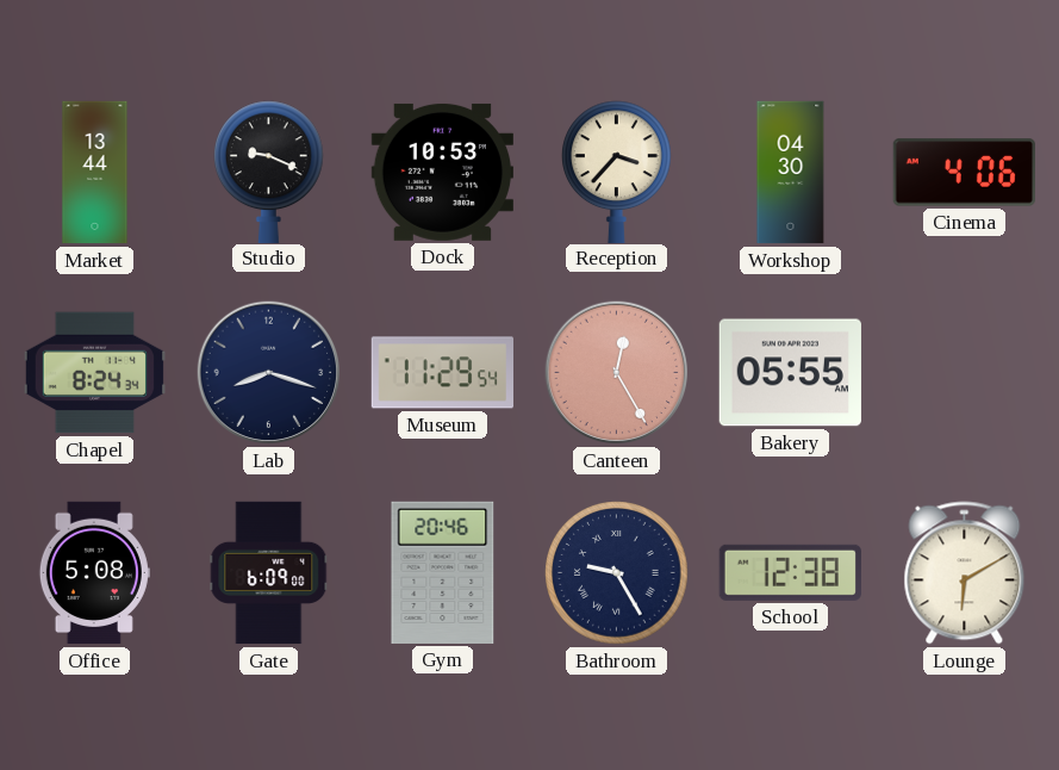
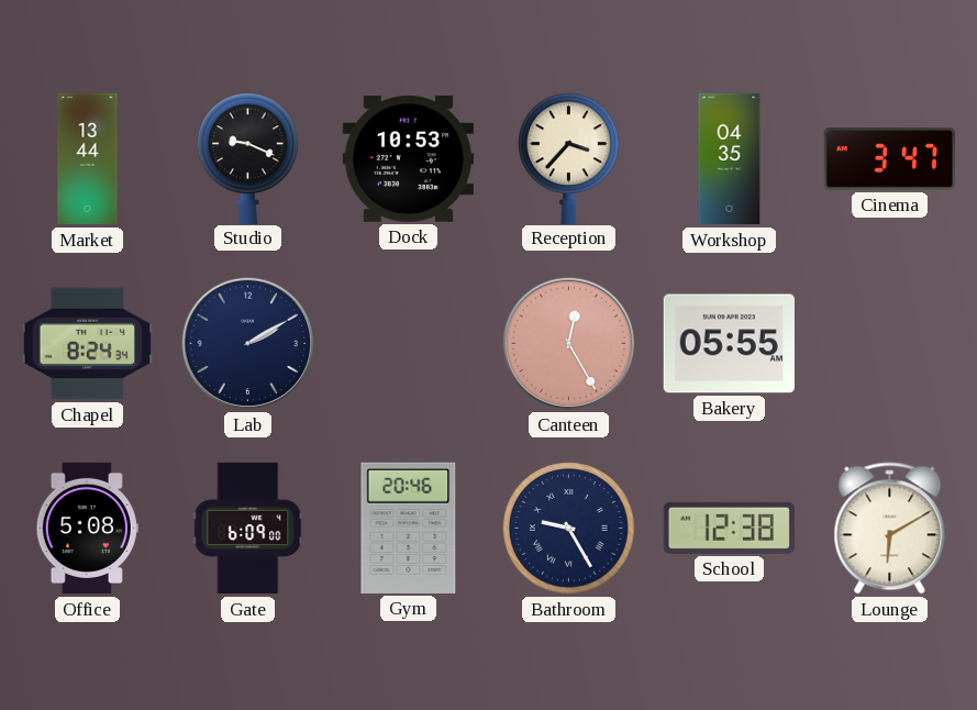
Workshop: 04:30 -> 04:35 (730, 159)
Cinema: 4:06 -> 3:47 (889, 159)
Lab: 8:18 -> 2:10 (248, 344)
Museum: 11:29 -> none (442, 373)
